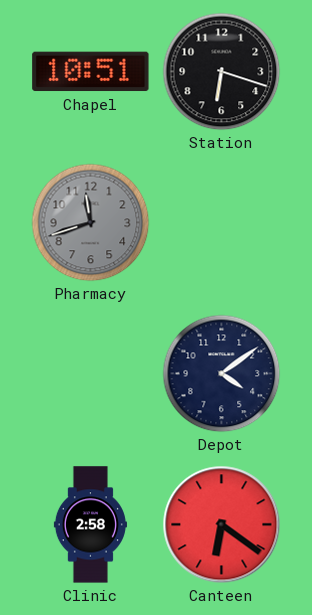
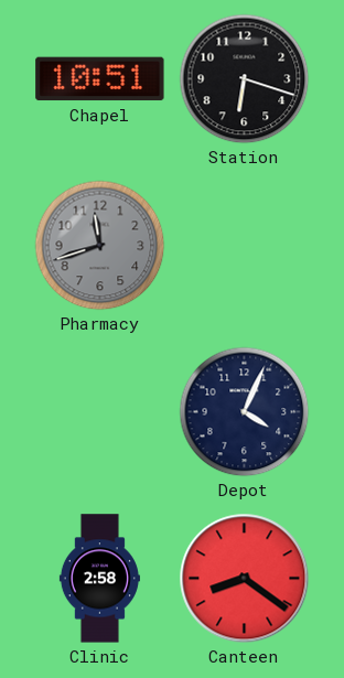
Depot: 4:09 -> 4:04 (245, 412)
Canteen: 6:21 -> 8:21 (245, 579)
